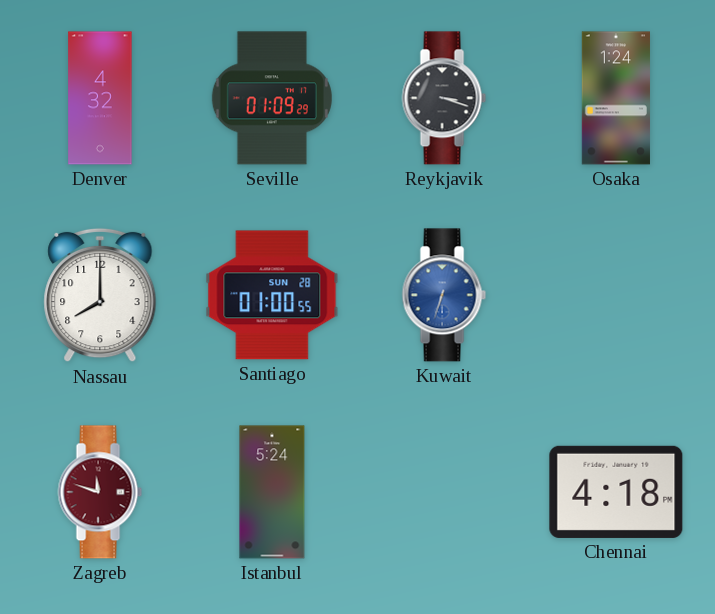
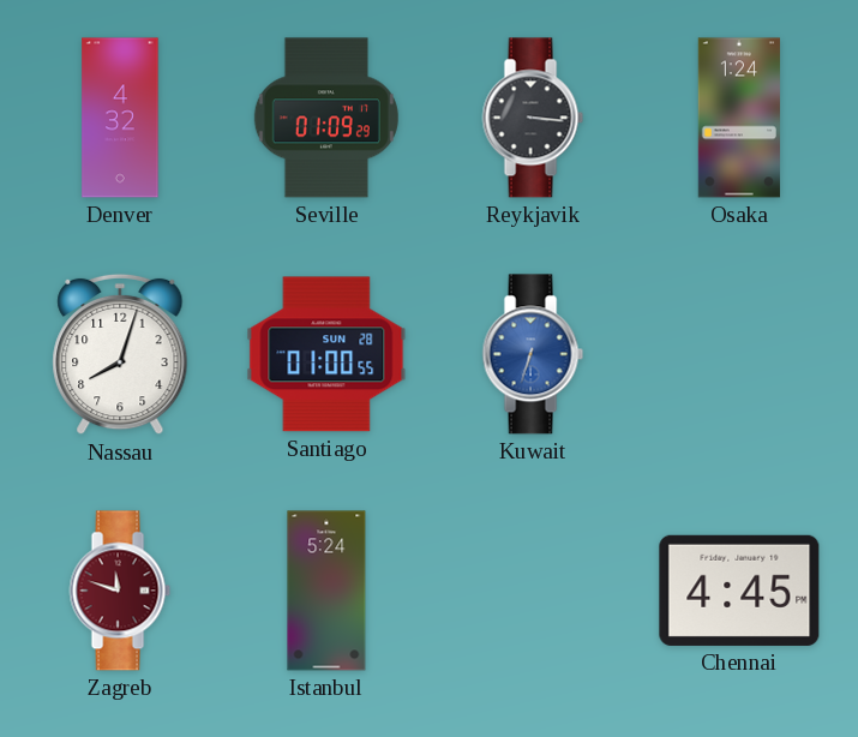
Reykjavik: 3:18 -> 3:16 (533, 118)
Nassau: 8:00 -> 8:03 (120, 354)
Chennai: 4:18 -> 4:45 (739, 591)
